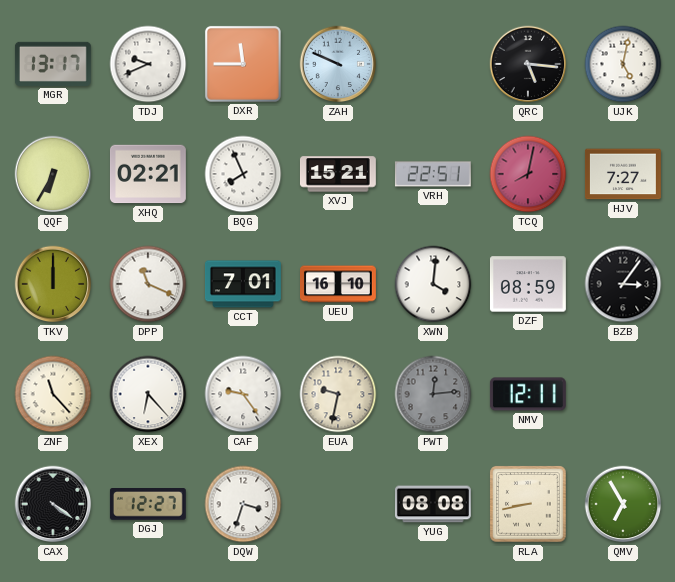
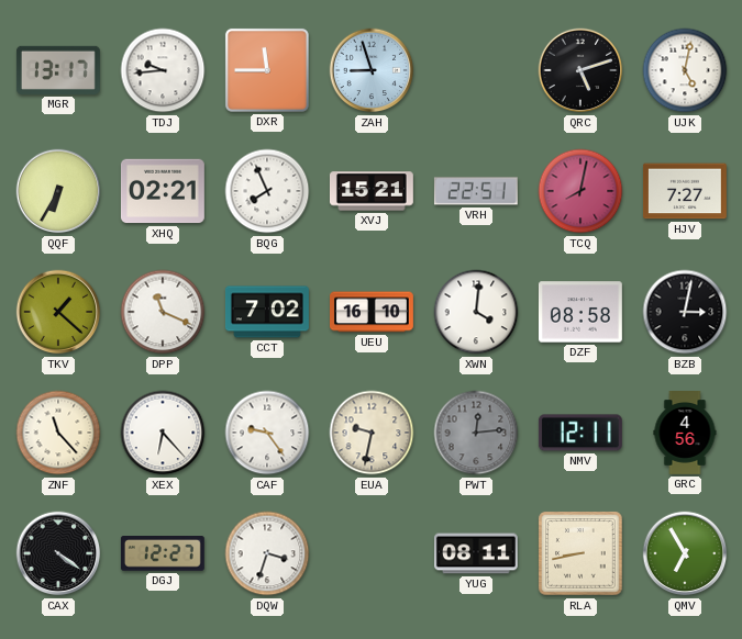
TDJ: 9:41 -> 9:44 (163, 70)
ZAH: 9:49 -> 8:57 (372, 70)
QRC: 5:16 -> 5:12 (580, 70)
TKV: 12:00 -> 1:22 (58, 312)
CCT: 7:01 -> 7:02 (267, 312)
DZF: 08:59 -> 08:58 (580, 312)
BZB: 3:06 -> 3:02 (685, 312)
GRC: none -> 4:56 (685, 434)
YUG: 08:08 -> 08:11 (476, 553)
